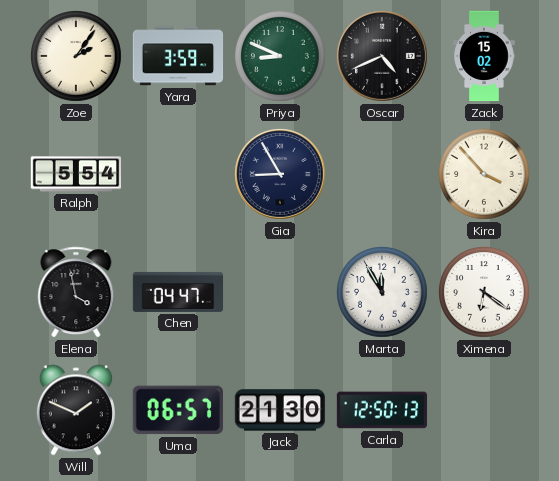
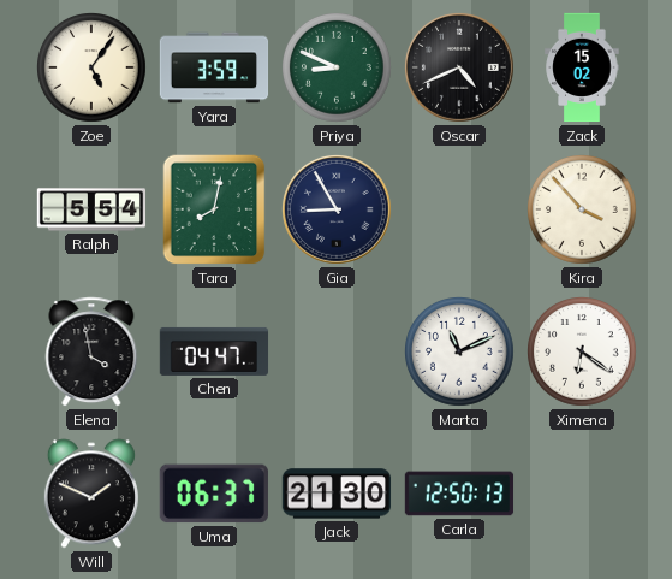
Zoe: 2:06 -> 5:06 (93, 69)
Tara: none -> 8:02 (214, 209)
Marta: 11:55 -> 11:11 (460, 353)
Uma: 06:57 -> 06:37 (214, 494)
